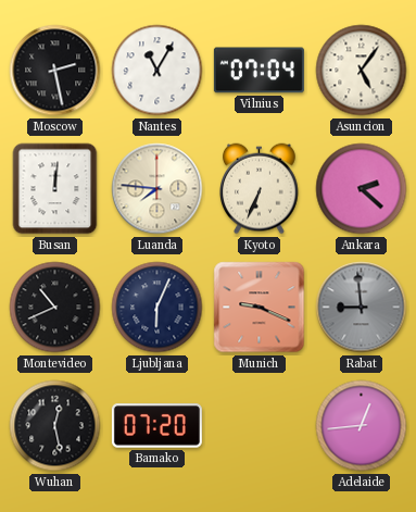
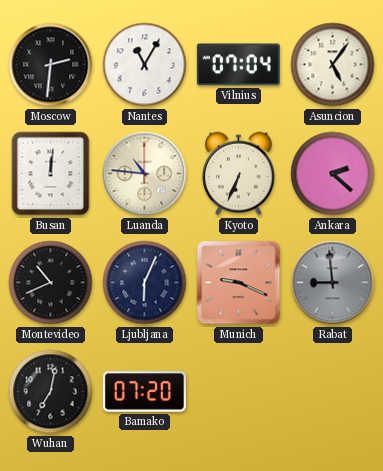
Moscow: 2:28 -> 2:31 (51, 65)
Luanda: 7:46 -> 10:46 (145, 174)
Wuhan: 12:28 -> 7:02 (51, 392)
Adelaide: 12:44 -> none (362, 426)
